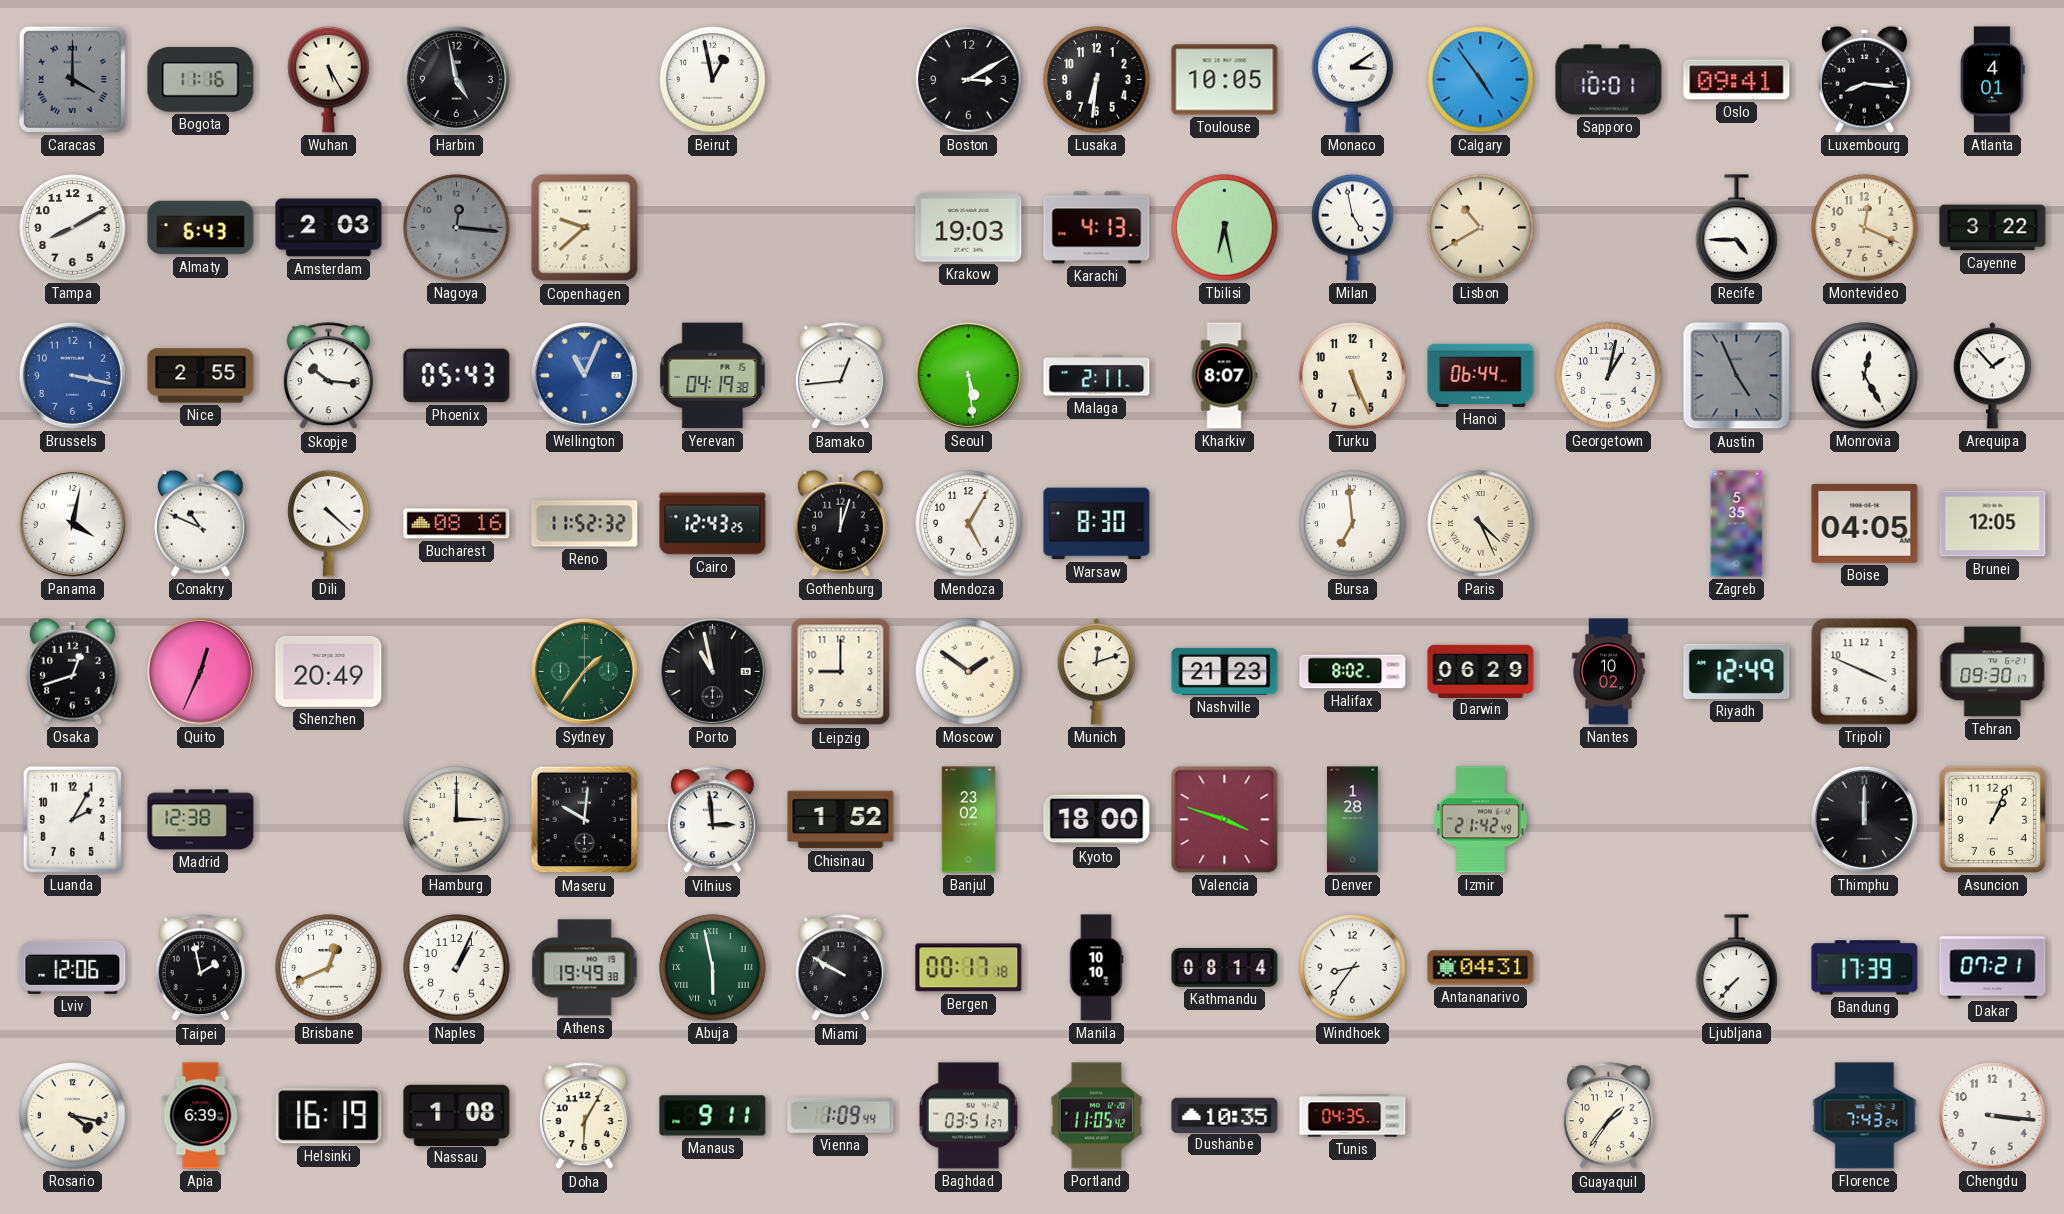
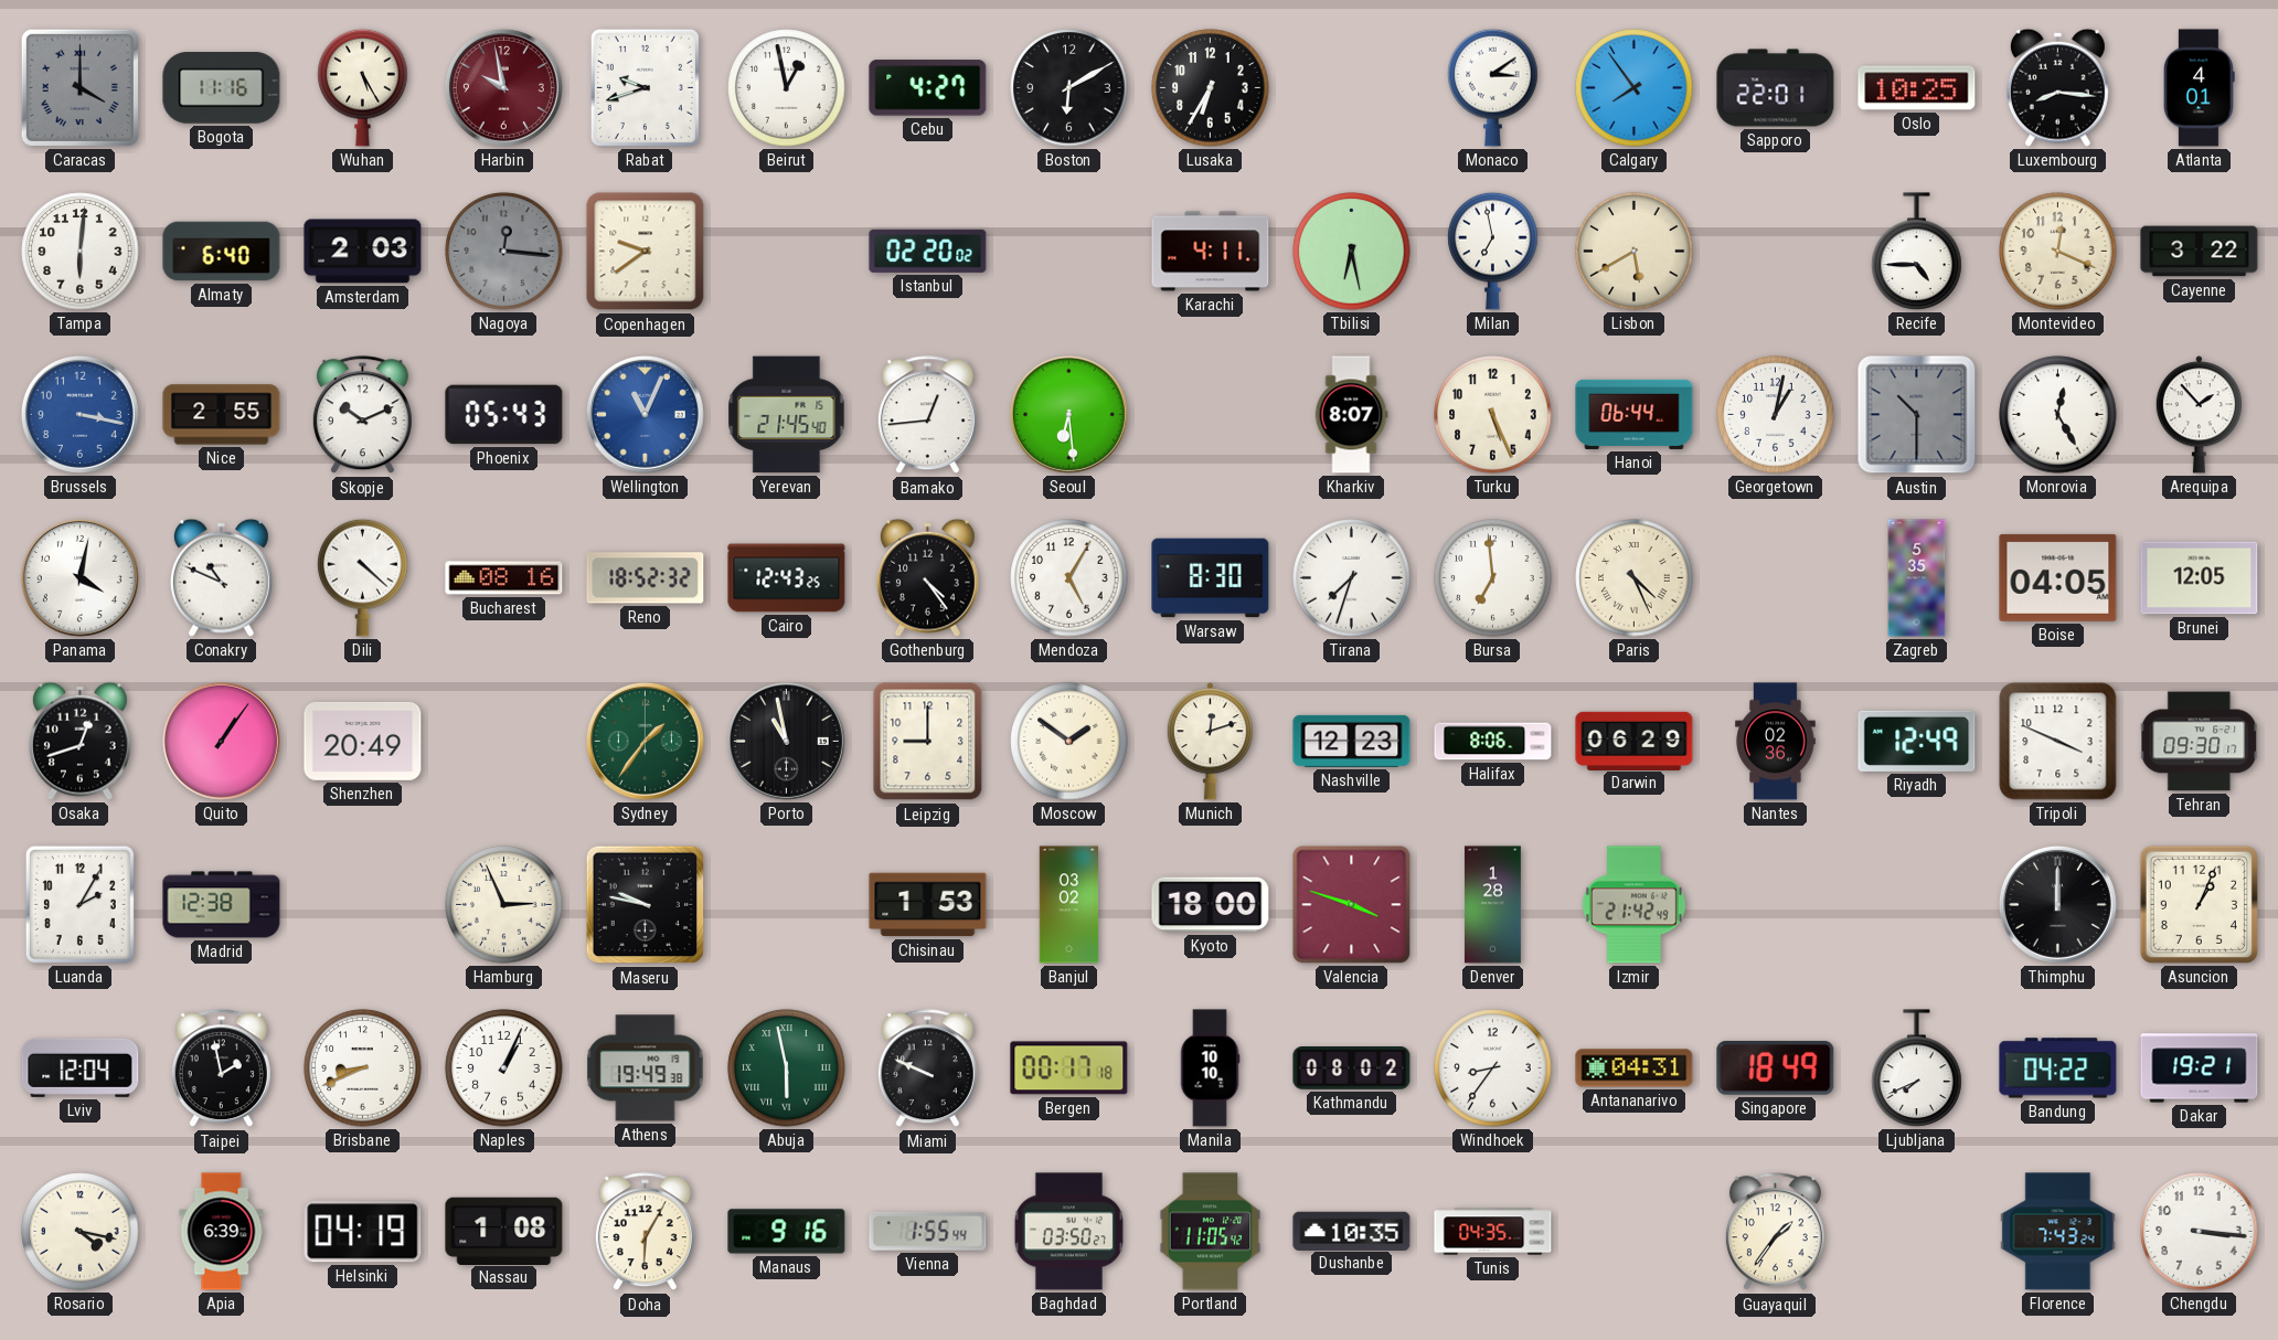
Harbin: 4:58 -> 9:58 (503, 87)
Harbin dial: black -> burgundy (503, 87)
Rabat: none -> 9:42 (645, 87)
Cebu: none -> 4:27 (928, 88)
Boston: 3:10 -> 6:10 (1069, 88)
Lusaka: 6:31 -> 6:35 (1211, 88)
Toulouse: 10:05 -> none (1225, 80)
Calgary: 4:54 -> 7:54 (1635, 88)
Sapporo: 10:01 -> 22:01 (1776, 88)
Oslo: 09:41 -> 10:25 (1917, 88)
Tampa: 8:10 -> 6:01 (81, 252)
Almaty: 6:43 -> 6:40 (222, 252)
Copenhagen: 9:38 -> 9:39 (646, 252)
Istanbul: none -> 02:20 (928, 251)
Krakow: 19:03 -> none (969, 228)
Karachi: 4:13 -> 4:11 (1211, 252)
Milan: 4:58 -> 6:58 (1493, 251)
Lisbon: 10:40 -> 5:40 (1635, 252)
Skopje: 10:16 -> 10:11 (362, 415)
Yerevan: 04:19 -> 21:45 (787, 415)
Seoul: 5:29 -> 6:29 (1068, 414)
Malaga: 2:11 -> none (1097, 376)
Austin: 4:56 -> 10:30 (1917, 415)
Reno: 11:52 -> 18:52 (646, 578)
Gothenburg: 12:03 -> 4:24 (927, 577)
Tirana: none -> 7:33 (1352, 578)
Quito: 12:34 -> 1:06 (221, 741)
Nashville: 21:23 -> 12:23 (1352, 741)
Halifax: 8:02 -> 8:06 (1493, 742)
Nantes: 10:02 -> 02:36 (1776, 742)
Hamburg: 3:00 -> 2:56 (504, 905)
Maseru: 10:01 -> 9:47 (646, 905)
Vilnius: 2:59 -> none (712, 820)
Chisinau: 1:52 -> 1:53 (928, 905)
Banjul: 23:02 -> 03:02 (1069, 905)
Lviv: 12:06 -> 12:04 (81, 1067)
Brisbane: 12:41 -> 8:41 (363, 1068)
Miami: 9:50 -> 9:49 (927, 1068)
Kathmandu: 08:14 -> 08:02 (1352, 1068)
Singapore: none -> 18:49 (1776, 1067)
Ljubljana: 7:37 -> 7:41 (1917, 1068)
Bandung: 17:39 -> 04:22 (2058, 1068)
Dakar: 07:21 -> 19:21 (2200, 1068)
Helsinki: 16:19 -> 04:19 (363, 1232)
Manaus: 9:11 -> 9:16 (787, 1232)
Vienna: 1:09 -> 1:55 (928, 1231)
Baghdad: 03:51 -> 03:50 (1068, 1232)
